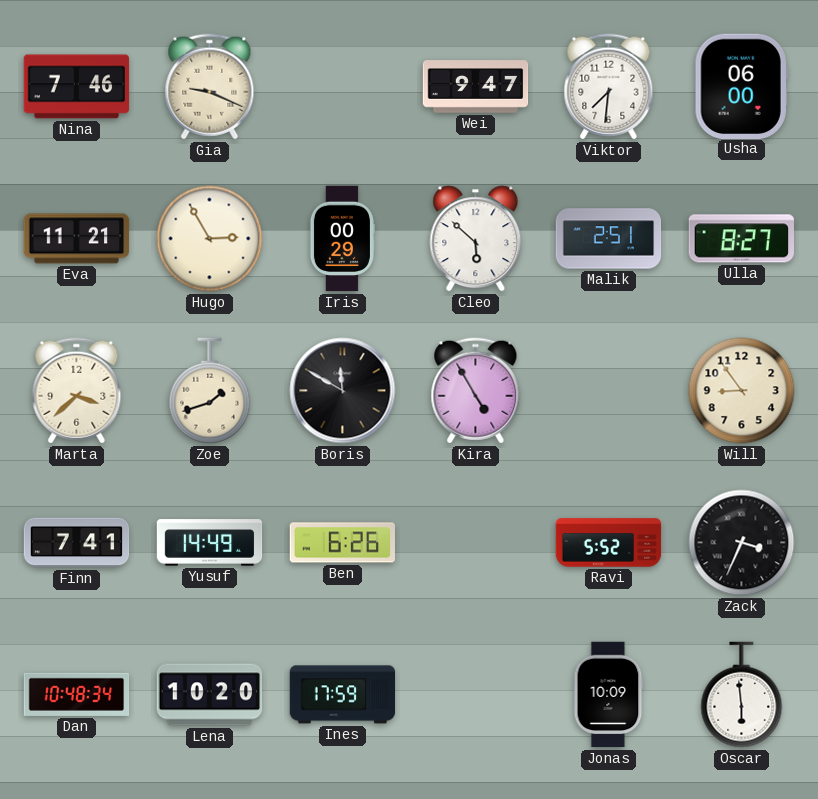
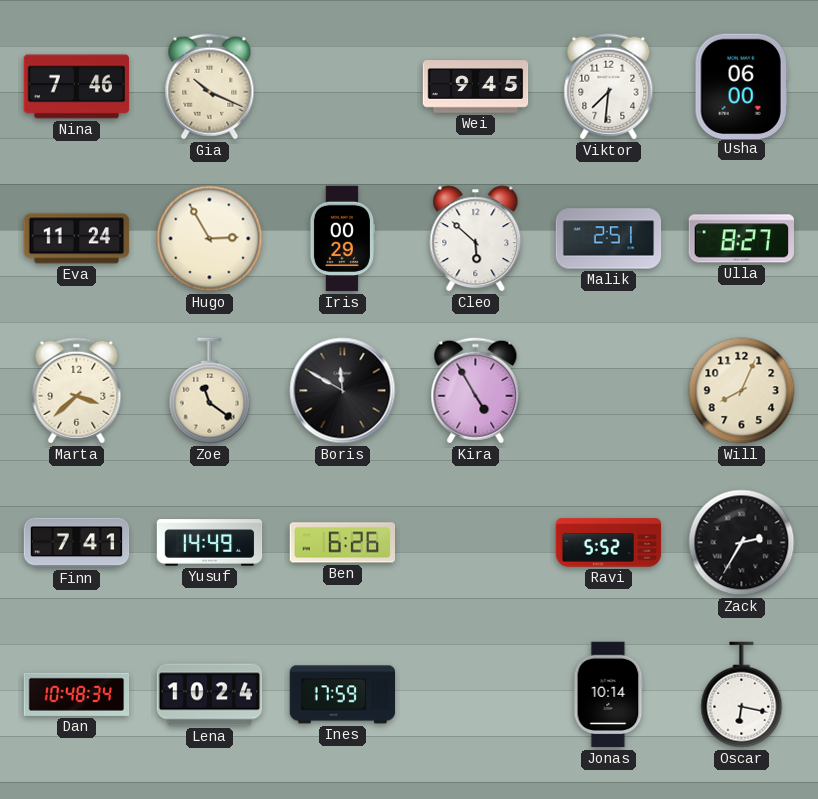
Gia: 9:19 -> 10:19 (210, 87)
Wei: 9:47 -> 9:45 (476, 87)
Eva: 11:21 -> 11:24 (77, 239)
Zoe: 1:42 -> 11:21 (210, 391)
Will: 8:54 -> 8:04 (742, 391)
Zack: 3:34 -> 2:35 (742, 543)
Lena: 10:20 -> 10:24 (210, 695)
Jonas: 10:09 -> 10:14 (609, 695)
Oscar: 5:59 -> 6:17 (742, 695)
